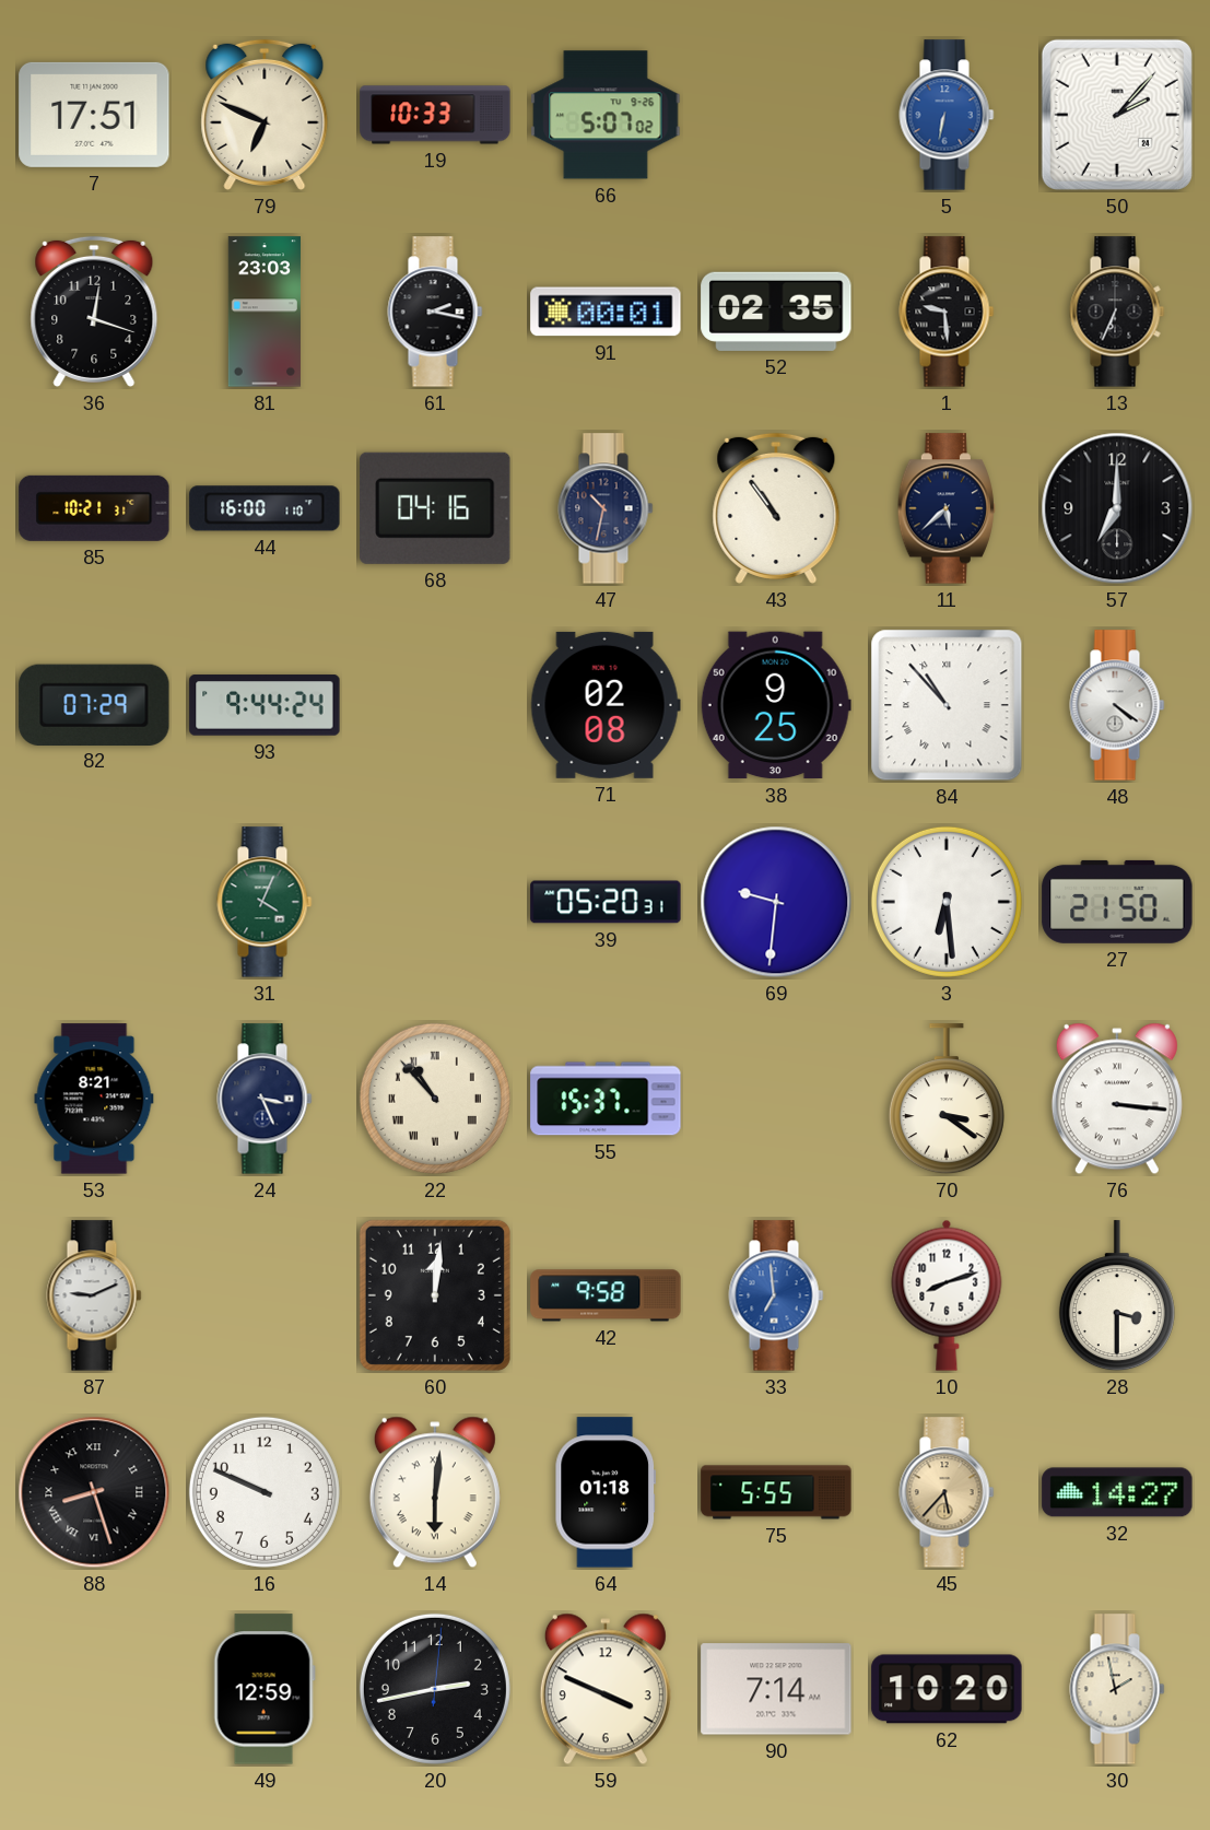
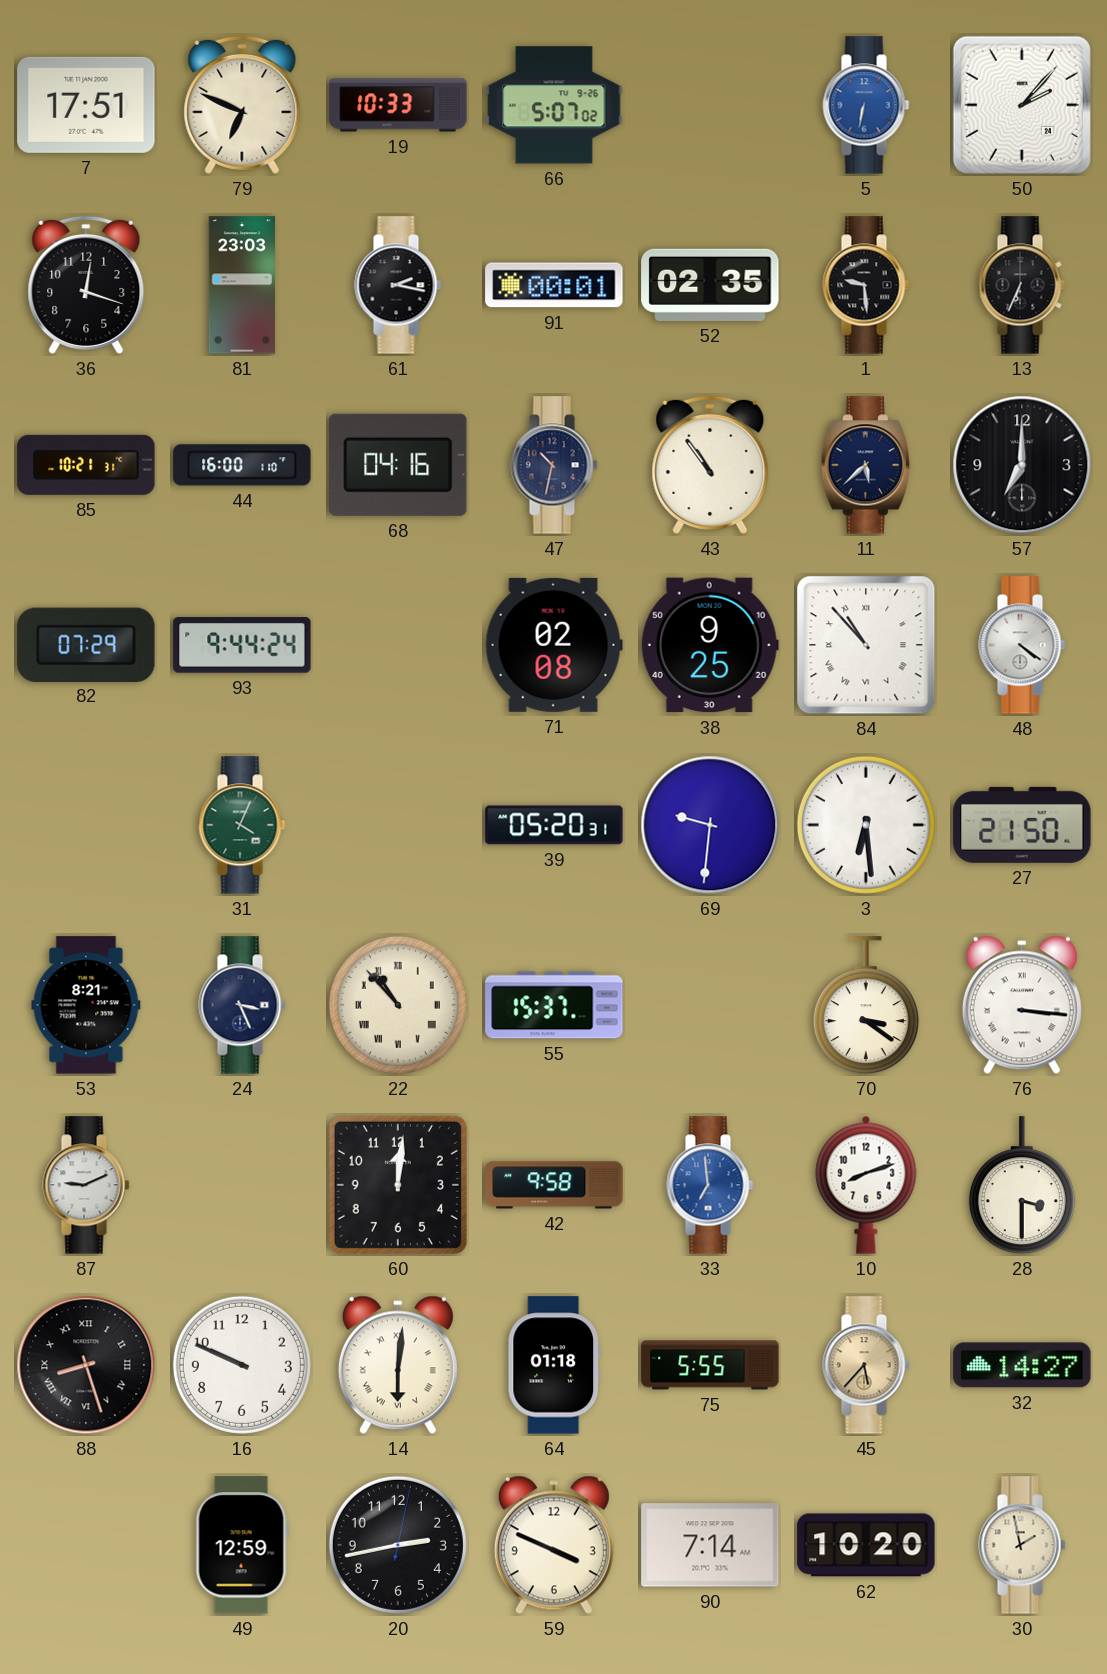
20: 2:43:01 -> 2:43:02 (398, 1545)
